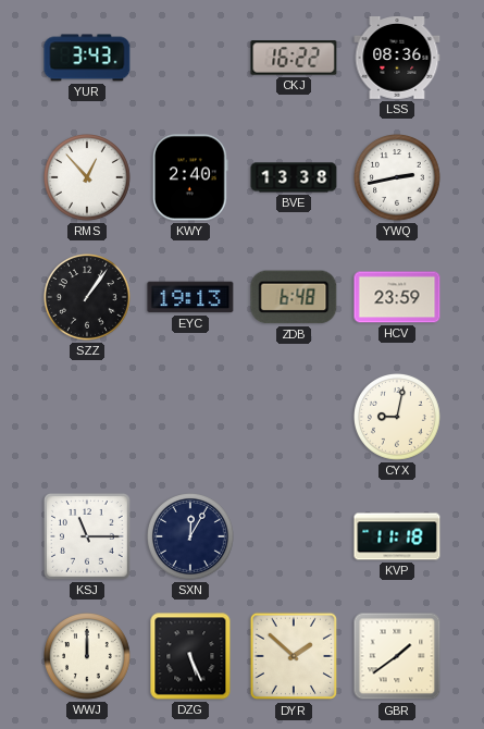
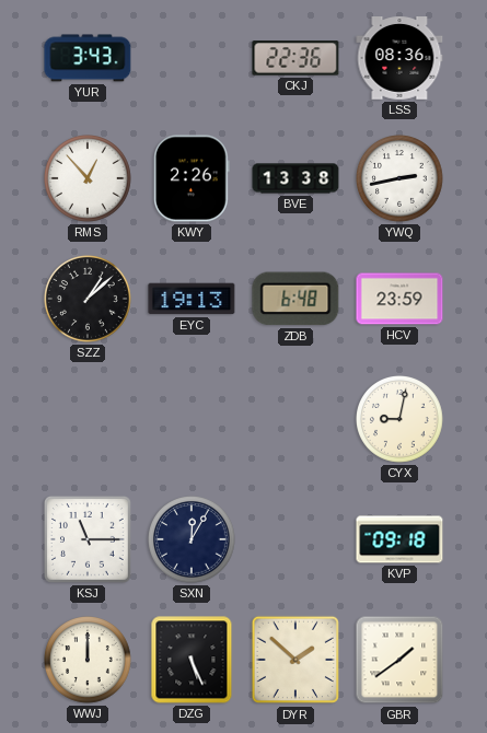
CKJ: 16:22 -> 22:36 (295, 58)
KWY: 2:40 -> 2:26 (192, 178)
SZZ: 1:06 -> 1:08 (89, 300)
KVP: 11:18 -> 09:18 (399, 539)
